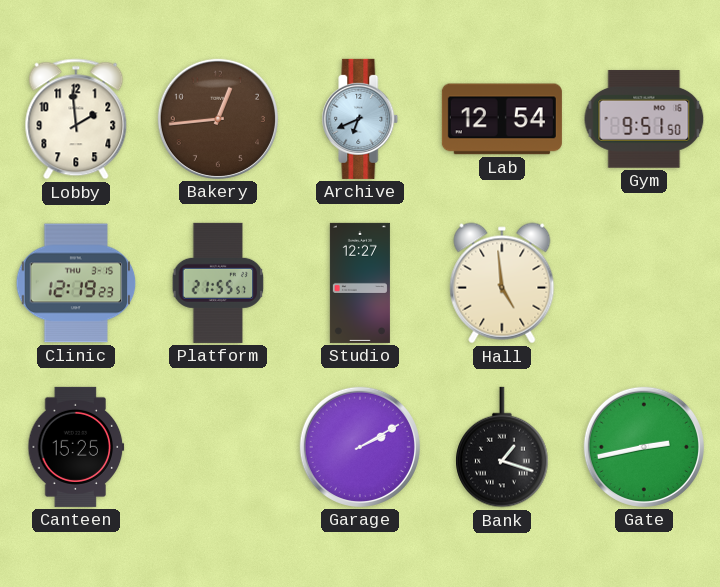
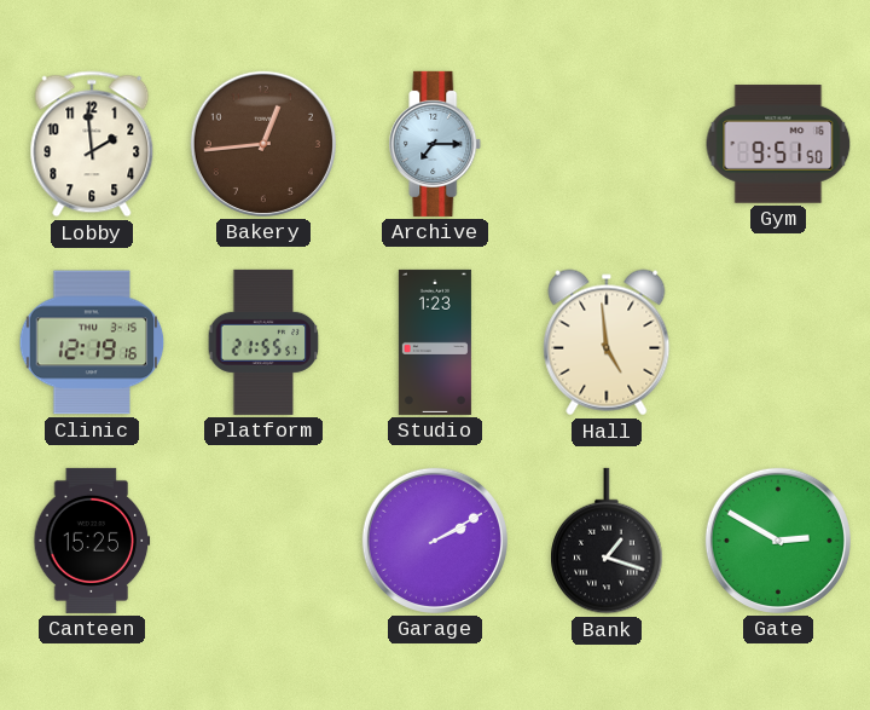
Archive: 6:41 -> 7:15 (435, 144)
Lab: 12:54 -> none (502, 119)
Clinic: 12:19:23 -> 12:19:16 (92, 342)
Studio: 12:27 -> 1:23 (435, 342)
Gate: 2:43 -> 2:50 (778, 541)
